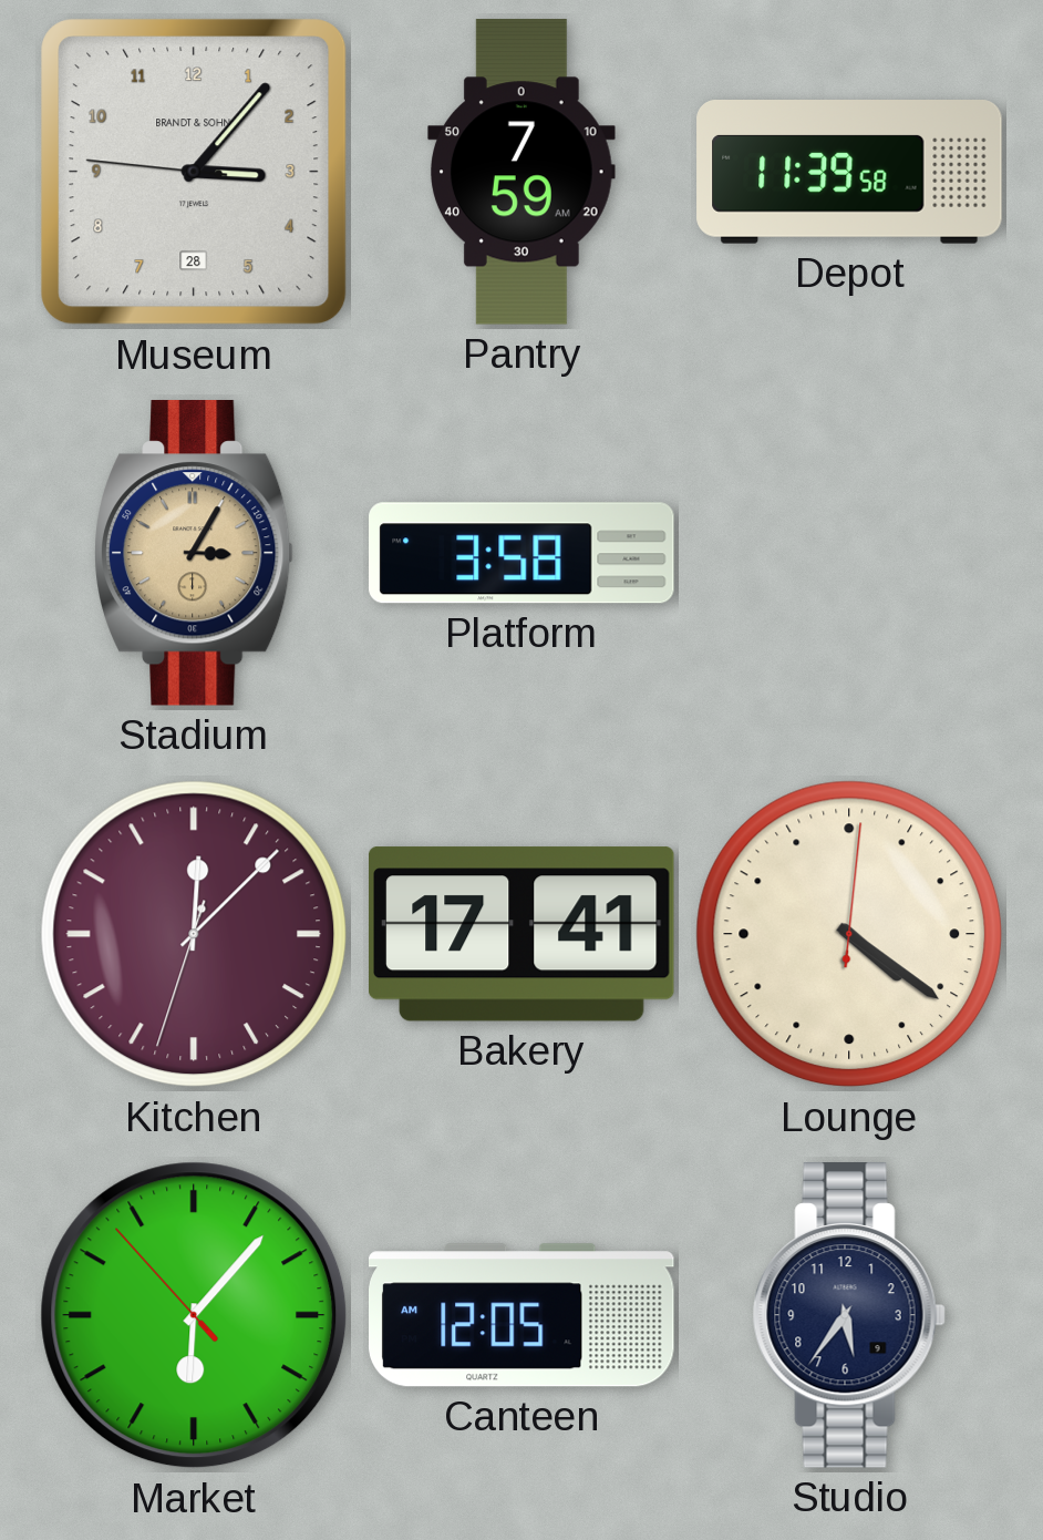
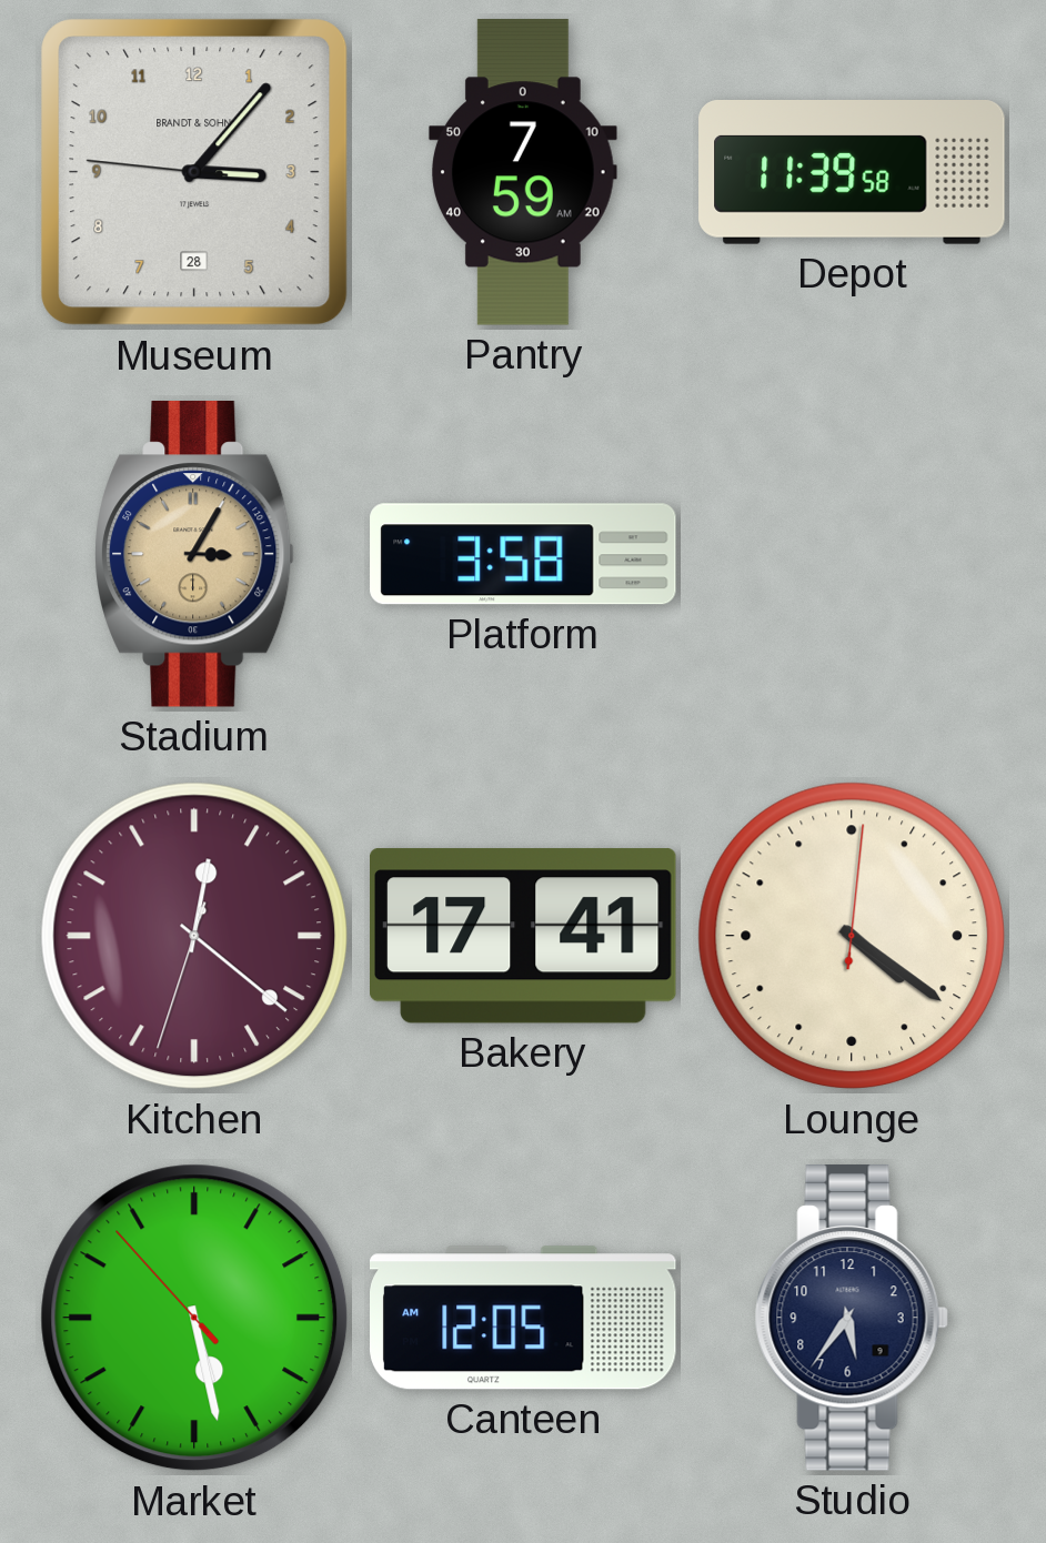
Kitchen: 12:07 -> 12:21 (194, 936)
Market: 6:06 -> 5:27 (194, 1318)
